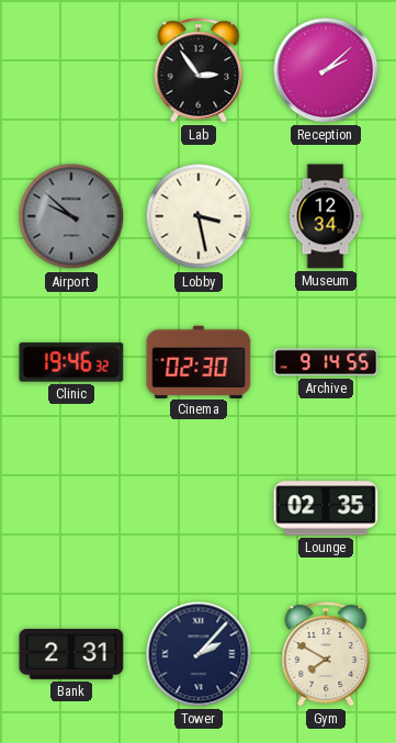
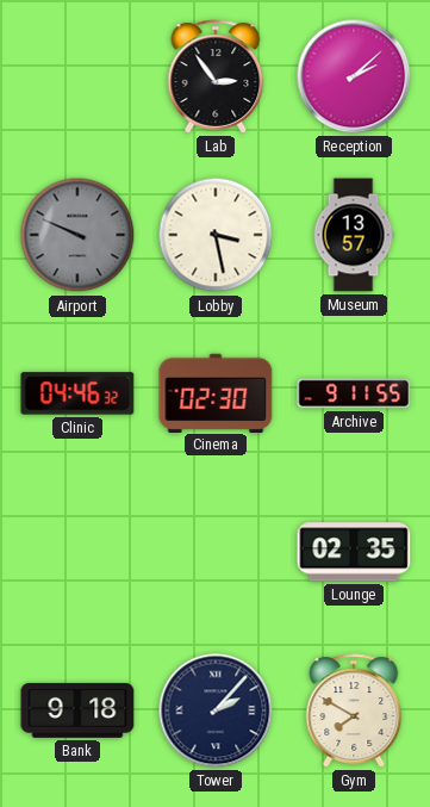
Airport: 9:52 -> 9:49 (77, 235)
Museum: 12:34 -> 13:57 (354, 235)
Clinic: 19:46 -> 04:46 (77, 393)
Archive: 9:14 -> 9:11 (354, 393)
Bank: 2:31 -> 9:18 (77, 710)
